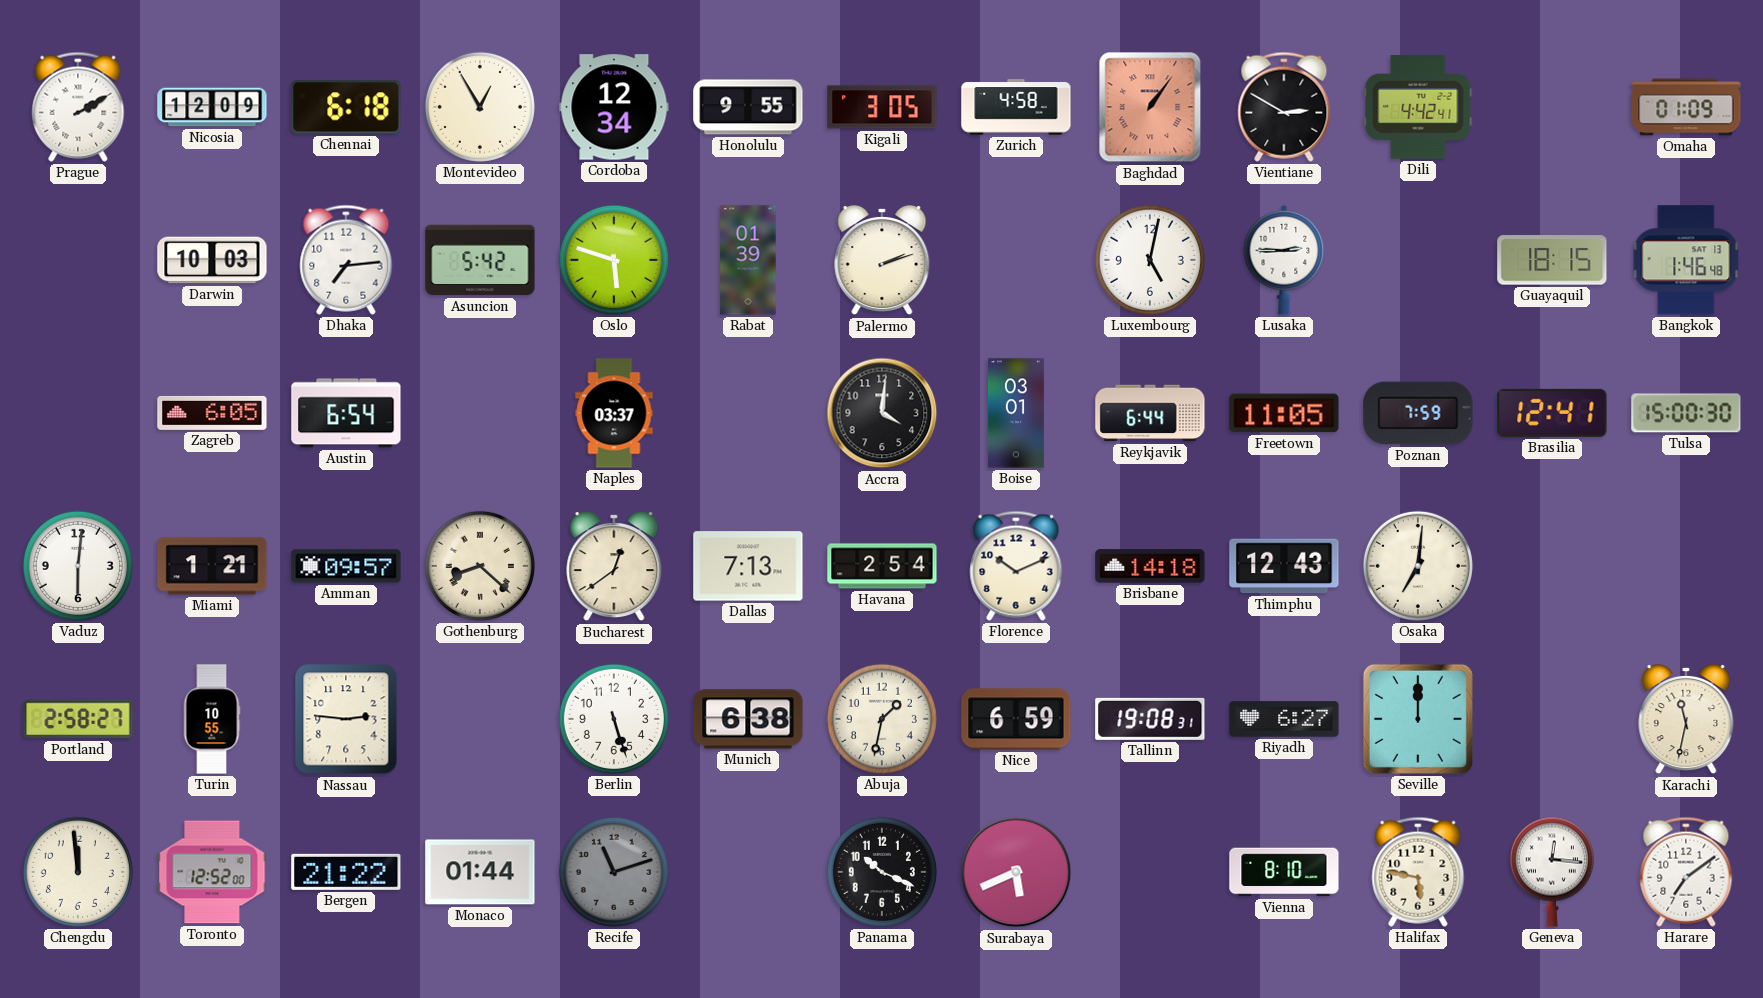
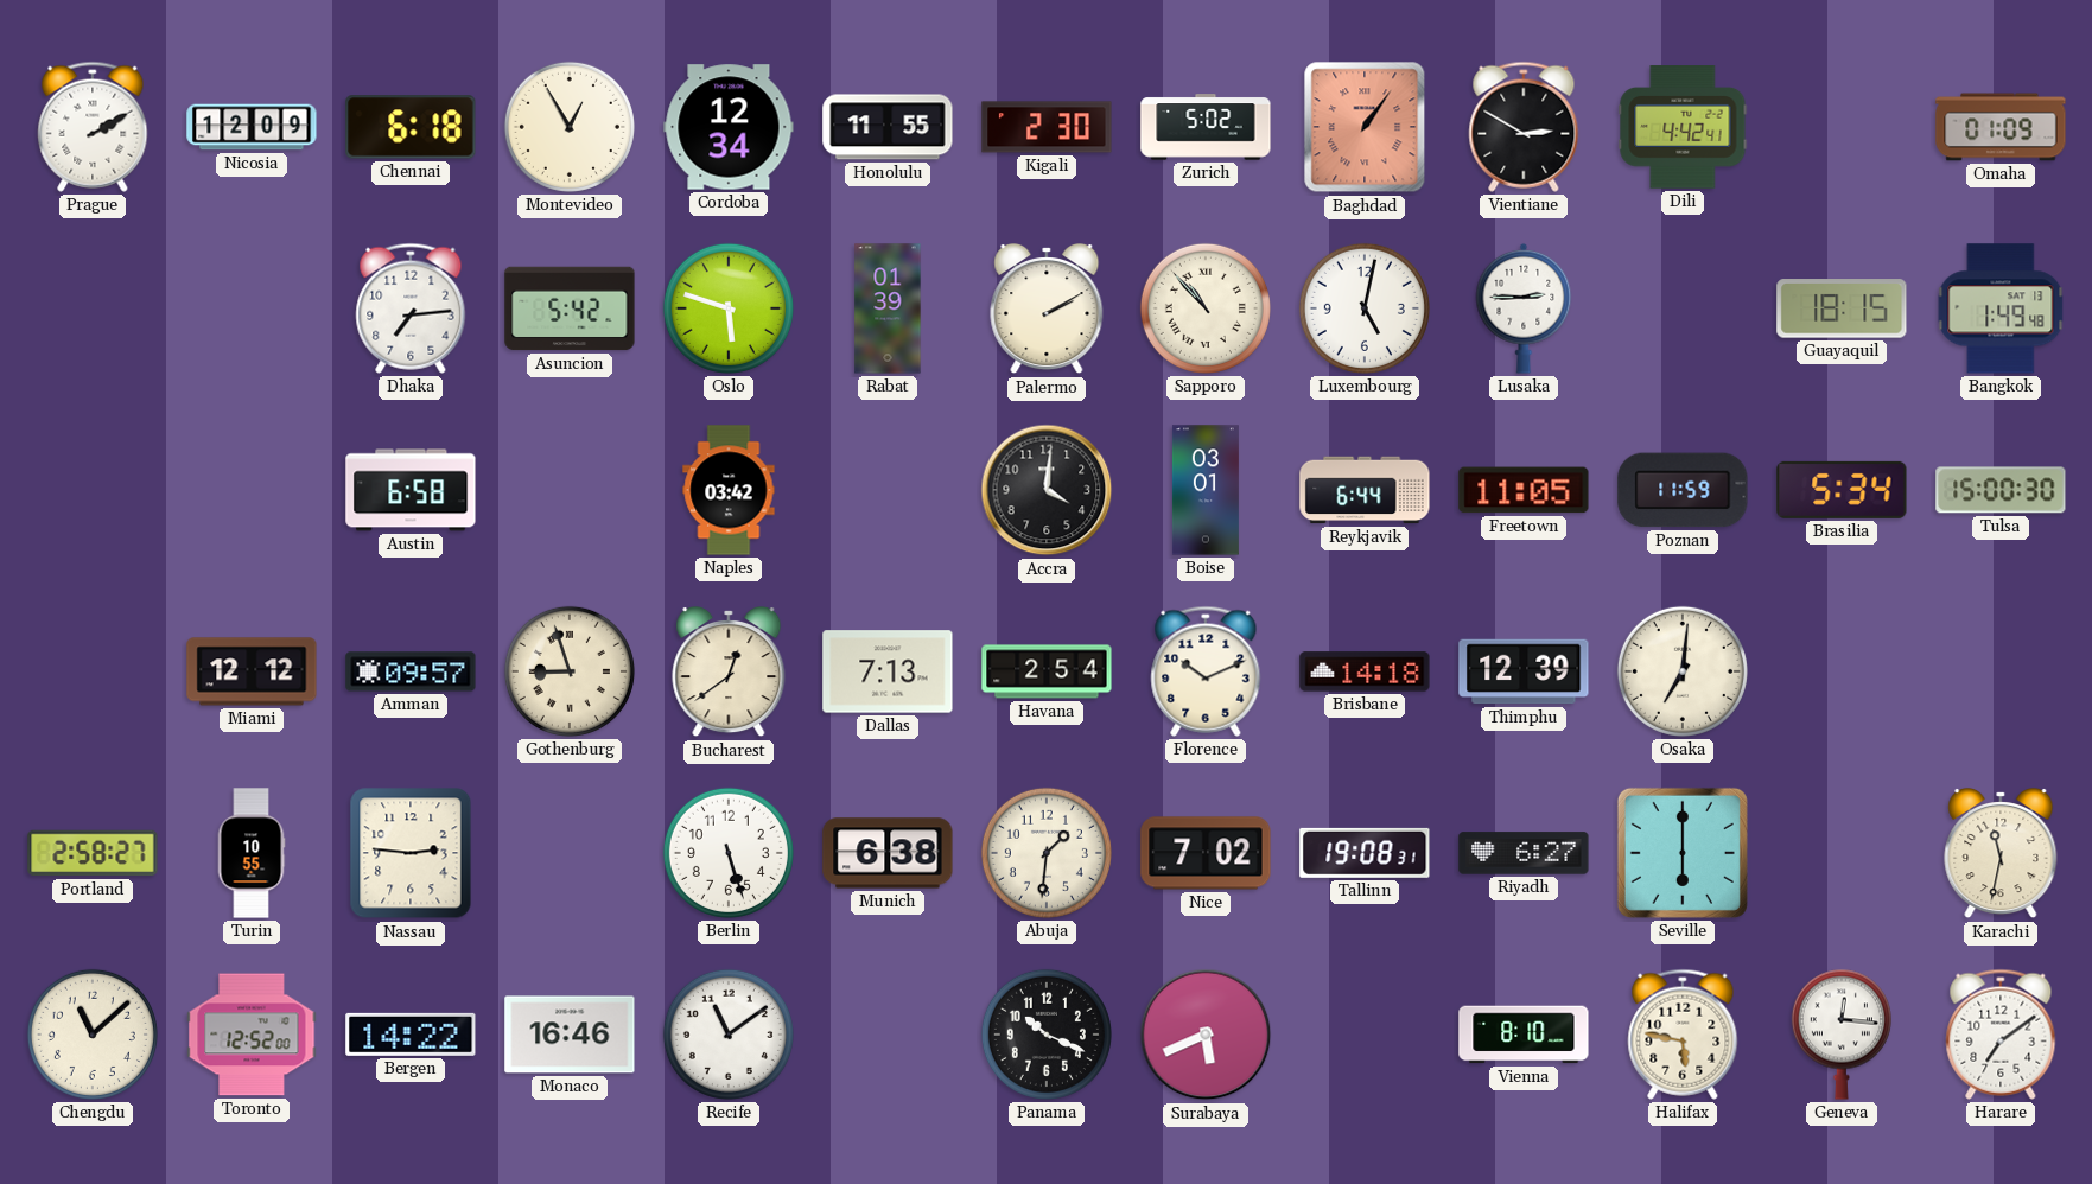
Honolulu: 9:55 -> 11:55 (888, 127)
Kigali: 3:05 -> 2:30 (1047, 127)
Zurich: 4:58 -> 5:02 (1206, 127)
Darwin: 10:03 -> none (212, 260)
Palermo: 2:12 -> 2:10 (1047, 310)
Sapporo: none -> 10:53 (1206, 308)
Bangkok: 1:46 -> 1:49 (2001, 308)
Zagreb: 6:05 -> none (212, 413)
Austin: 6:54 -> 6:58 (411, 490)
Naples: 03:37 -> 03:42 (729, 490)
Poznan: 7:59 -> 11:59 (1683, 490)
Brasilia: 12:41 -> 5:34 (1842, 490)
Vaduz: 6:01 -> none (78, 566)
Miami: 1:21 -> 12:12 (252, 671)
Gothenburg: 8:22 -> 8:57 (570, 671)
Thimphu: 12:43 -> 12:39 (1524, 671)
Abuja: 1:32 -> 1:31 (1047, 853)
Nice: 6:59 -> 7:02 (1206, 853)
Seville: 12:00 -> 6:00 (1683, 853)
Chengdu: 11:59 -> 11:08 (93, 1035)
Bergen: 21:22 -> 14:22 (411, 1035)
Monaco: 01:44 -> 16:46 (570, 1035)
Recife: 11:12 -> 11:09 (729, 1035)
Recife dial: grey -> white (729, 1035)
